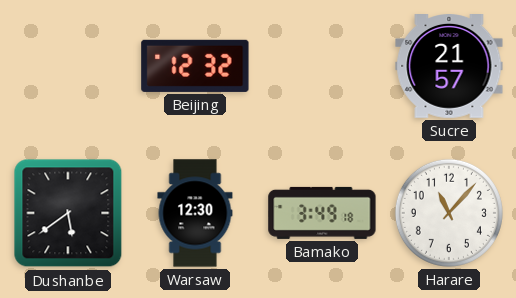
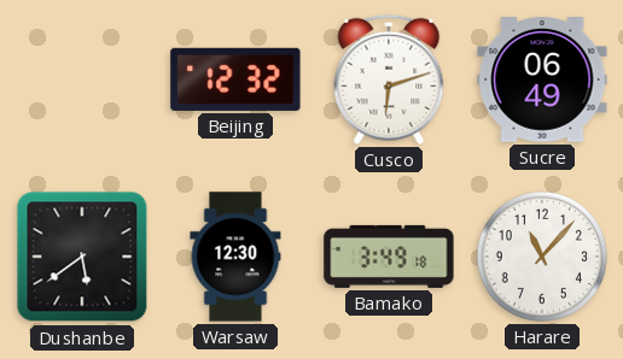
Cusco: none -> 6:12 (389, 80)
Sucre: 21:57 -> 06:49 (542, 81)
